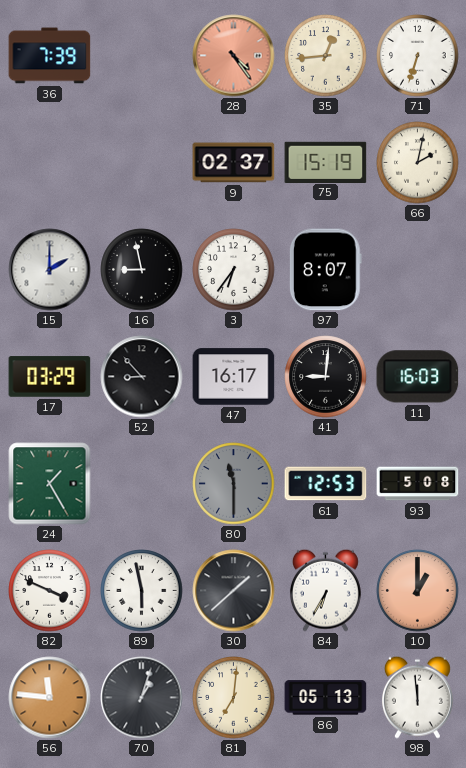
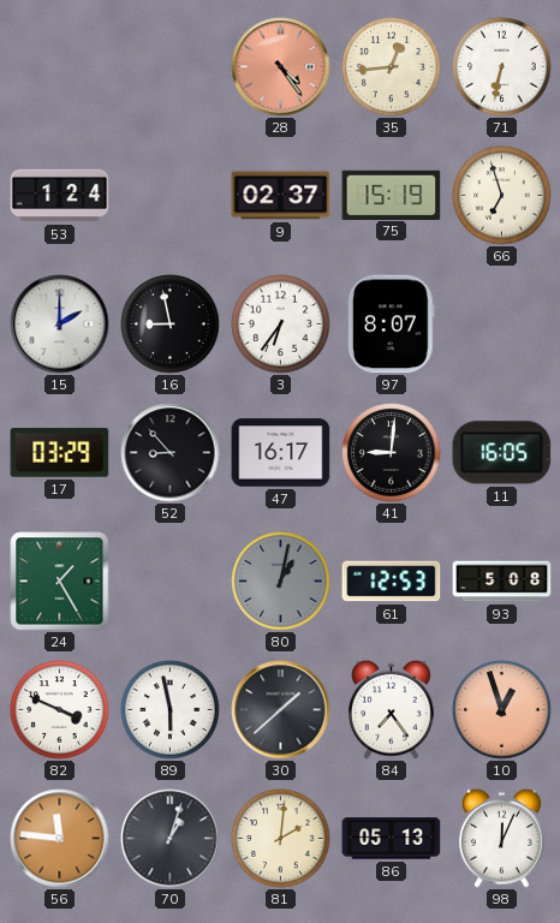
36: 7:39 -> none (50, 56)
71: 6:33 -> 6:32 (502, 67)
53: none -> 1:24 (60, 196)
66: 2:02 -> 6:57 (502, 196)
11: 16:03 -> 16:05 (502, 453)
80: 11:30 -> 1:02 (281, 582)
84: 6:35 -> 7:24 (391, 709)
10: 1:00 -> 12:57 (502, 710)
81: 7:01 -> 2:01 (281, 839)
98: 11:59 -> 12:04 (501, 838)
